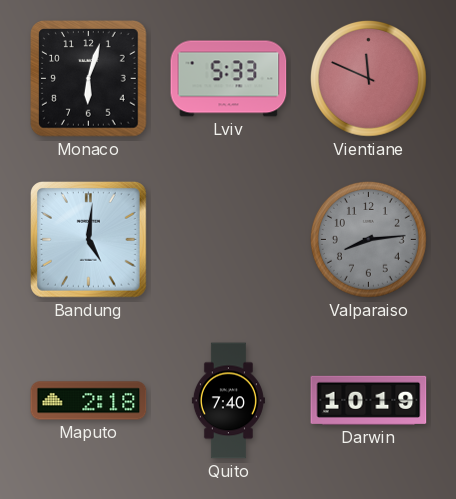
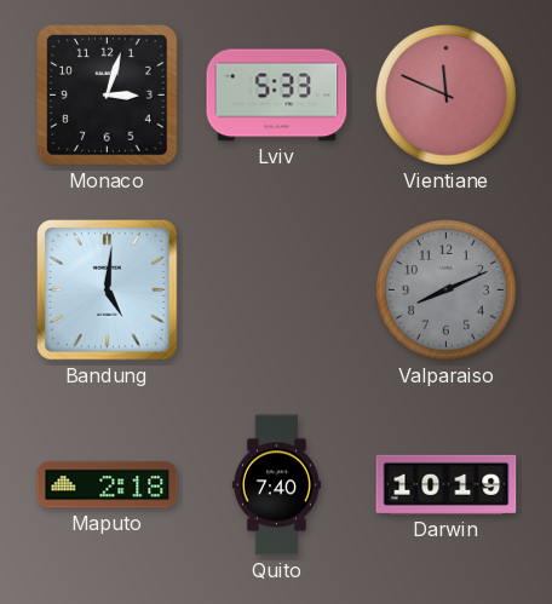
Monaco: 6:03 -> 3:03 (108, 96)
Valparaiso: 8:14 -> 8:11 (445, 289)
